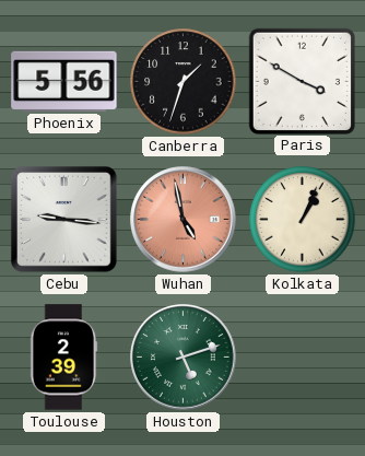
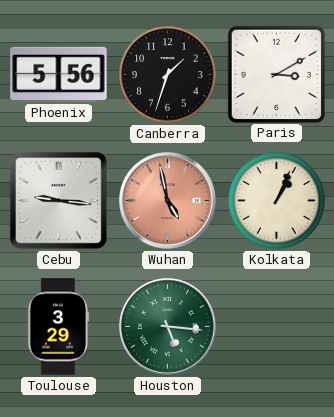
Paris: 3:50 -> 3:10 (276, 74)
Toulouse: 2:39 -> 3:29 (59, 327)
Houston: 5:12 -> 5:16 (168, 327)
